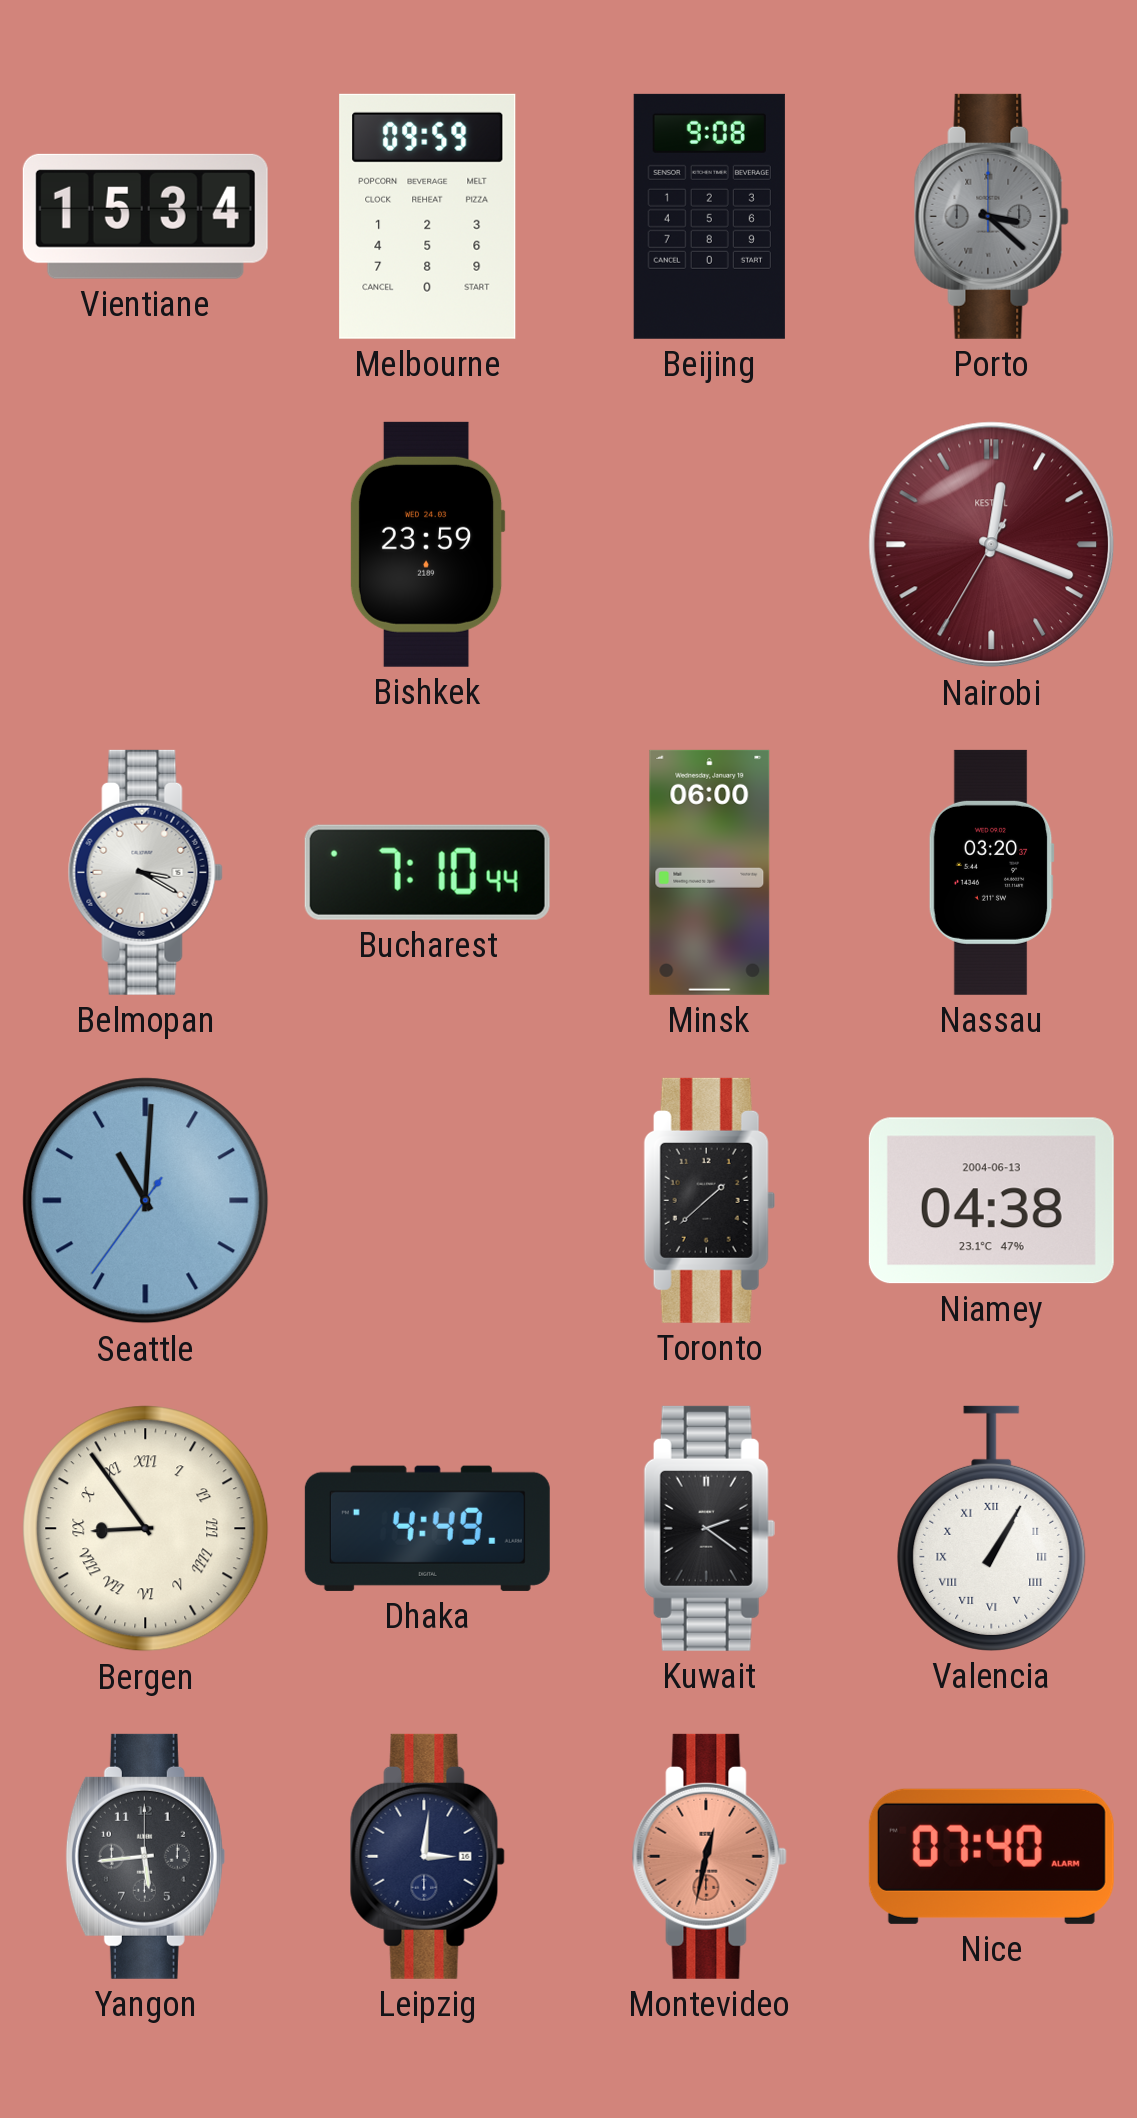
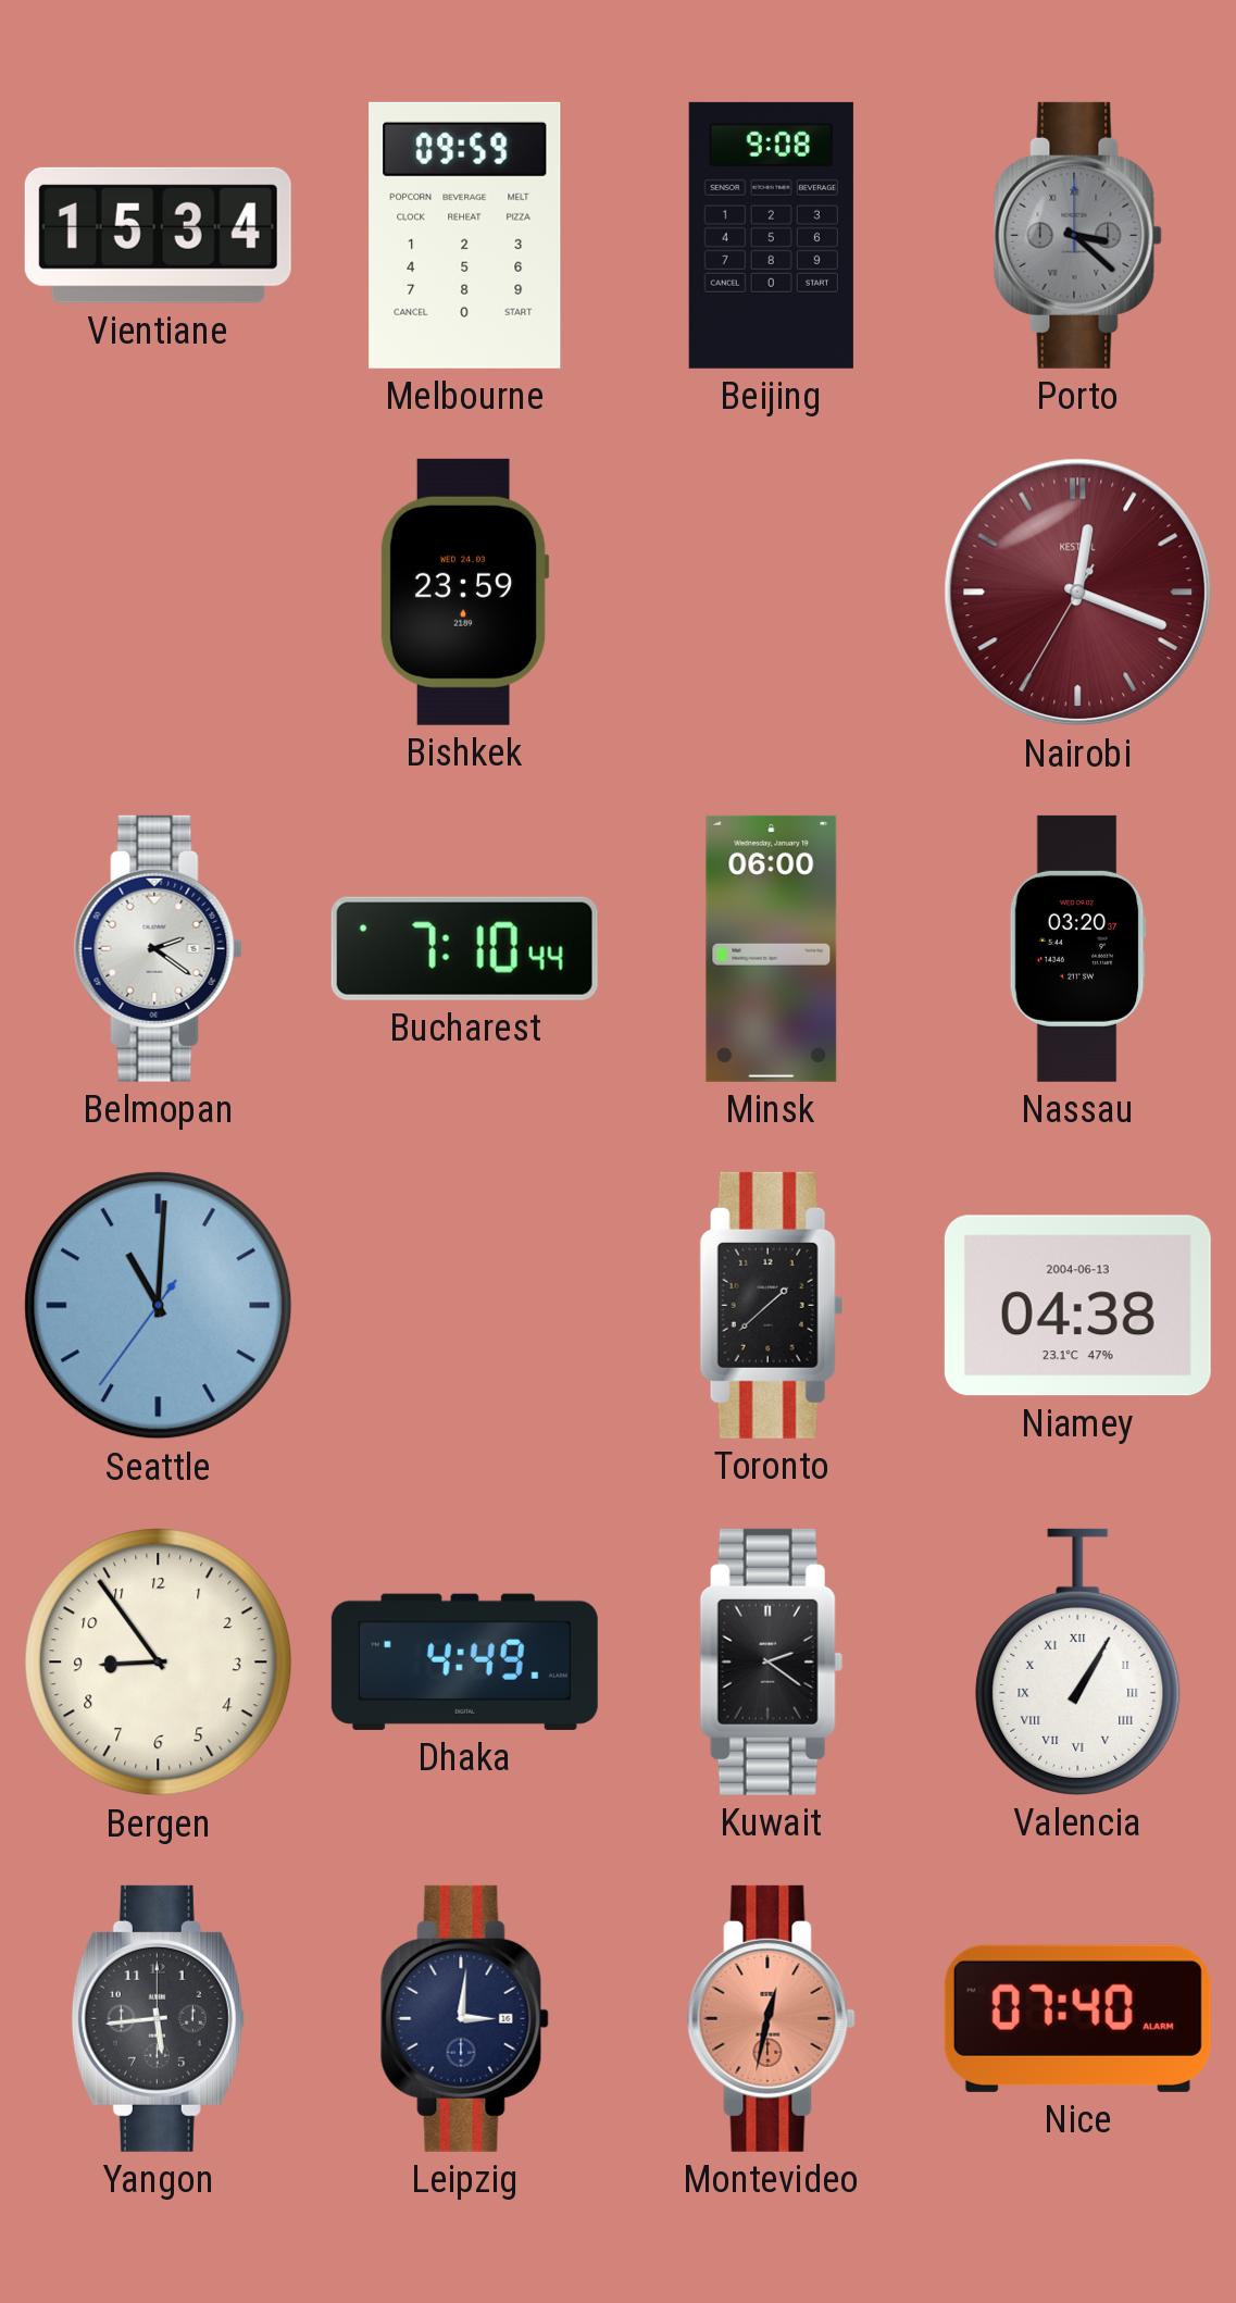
Belmopan: 3:20 -> 2:21 (158, 948)
Bergen numerals: Roman -> Arabic (159, 1663)
